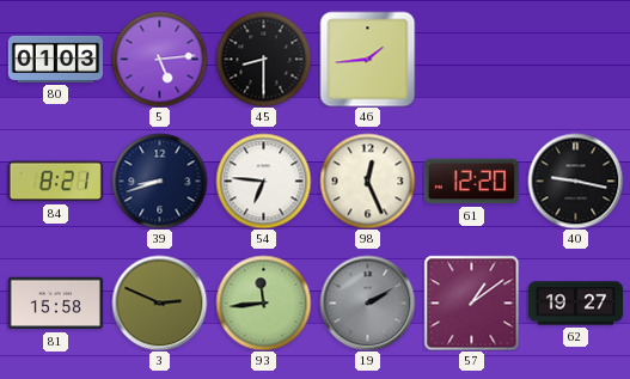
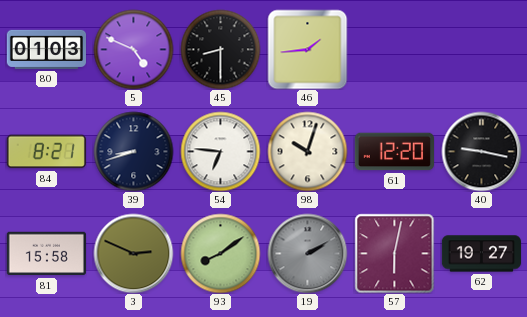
5: 5:14 -> 4:49 (133, 49)
98: 12:26 -> 10:03 (307, 151)
93: 11:44 -> 8:09 (220, 253)
57: 1:09 -> 6:02 (394, 253)
